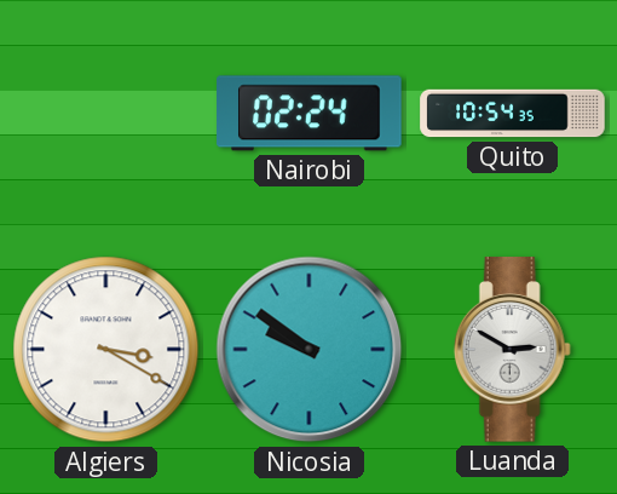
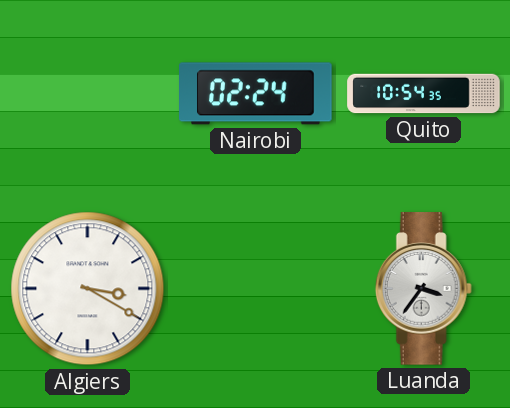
Nicosia: 9:51 -> none (310, 350)
Luanda: 2:50 -> 3:36 (423, 289)
